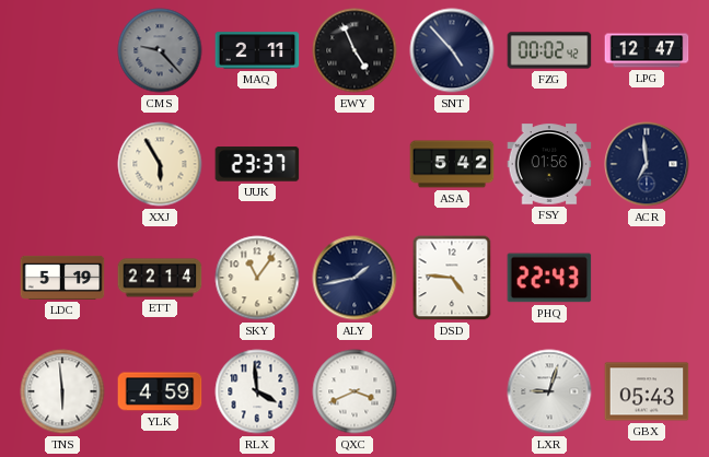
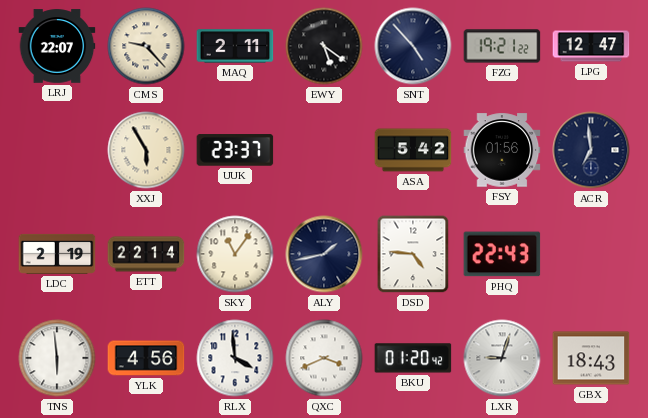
LRJ: none -> 22:07 (57, 46)
CMS dial: grey -> cream (146, 46)
EWY: 4:56 -> 5:21 (324, 46)
FZG: 00:02 -> 19:21 (502, 46)
LDC: 5:19 -> 2:19 (57, 254)
YLK: 4:59 -> 4:56 (146, 358)
BKU: none -> 01:20 (413, 358)
GBX: 05:43 -> 18:43 (591, 358)
